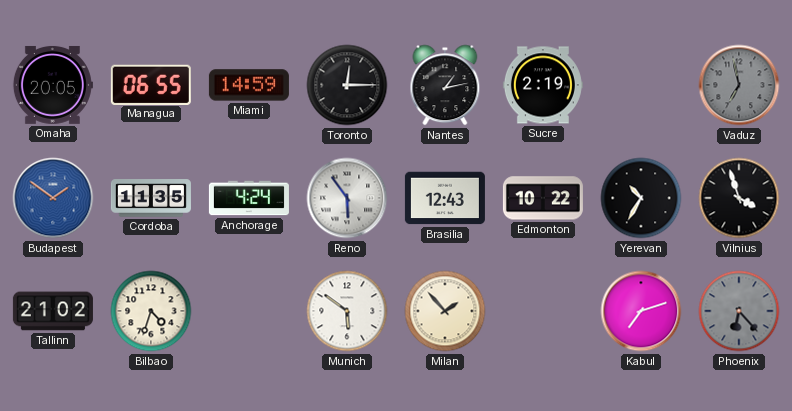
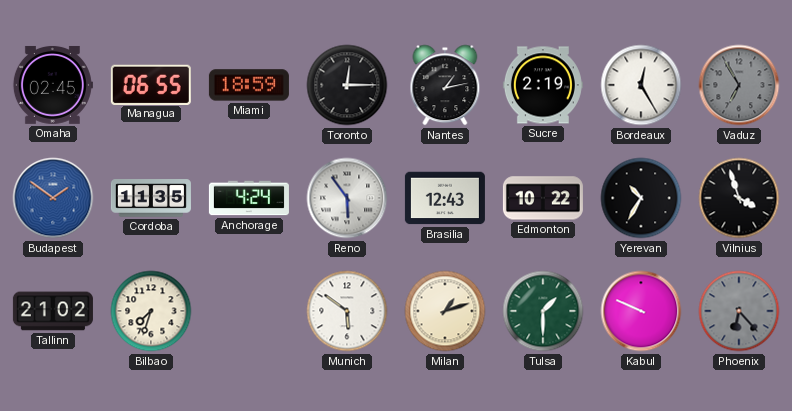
Omaha: 20:05 -> 02:45 (52, 85)
Miami: 14:59 -> 18:59 (249, 85)
Bordeaux: none -> 12:25 (641, 85)
Vaduz: 6:58 -> 6:55 (739, 85)
Bilbao: 4:33 -> 7:33 (151, 311)
Milan: 1:53 -> 1:12 (445, 311)
Tulsa: none -> 1:30 (543, 311)
Kabul: 7:12 -> 9:49 (641, 311)
